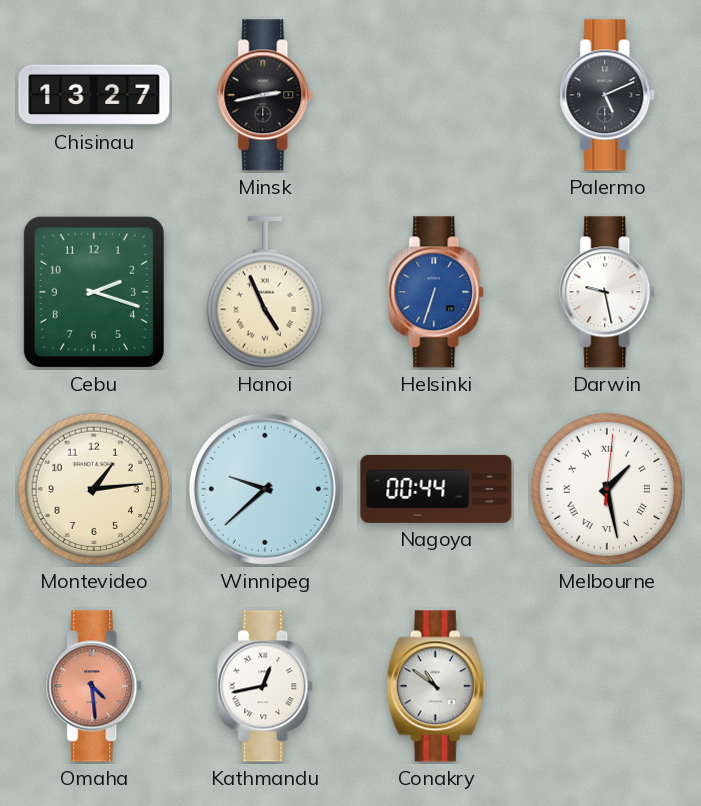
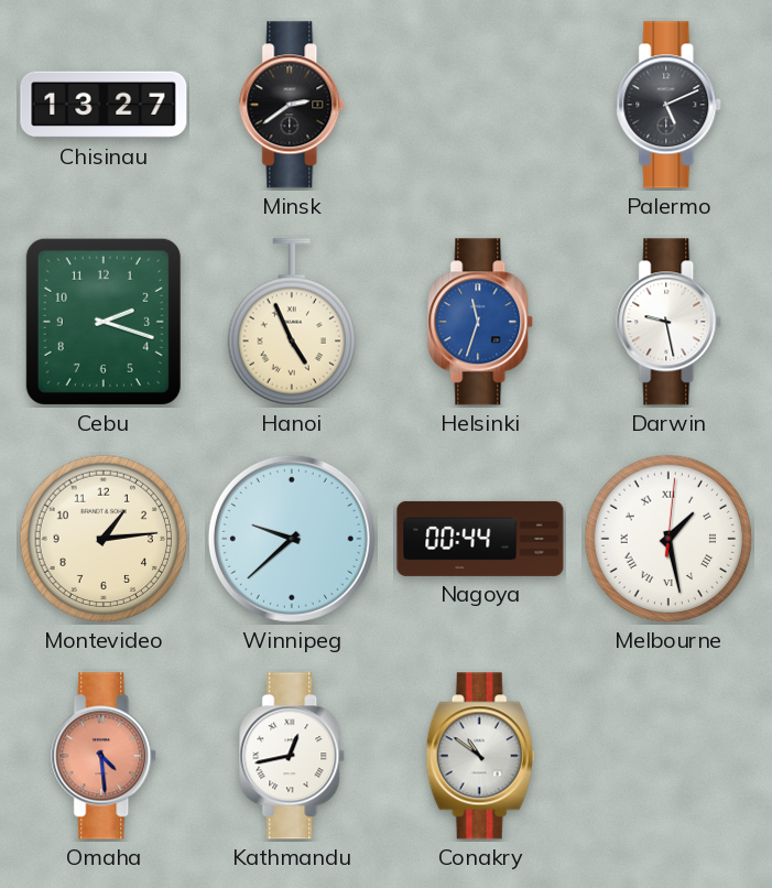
Minsk: 2:43 -> 2:39 (293, 105)
Helsinki: 6:33 -> 11:33 (481, 322)
